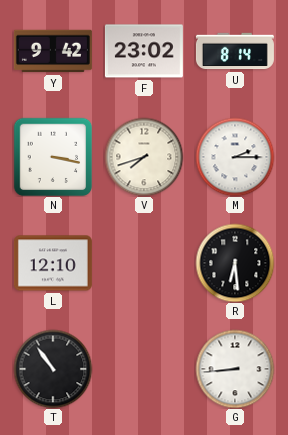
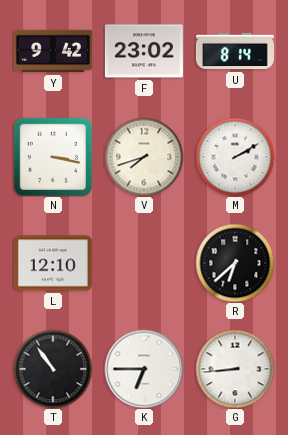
M: 2:15 -> 2:10 (235, 157)
R: 6:29 -> 6:38 (235, 263)
K: none -> 6:45 (144, 369)
